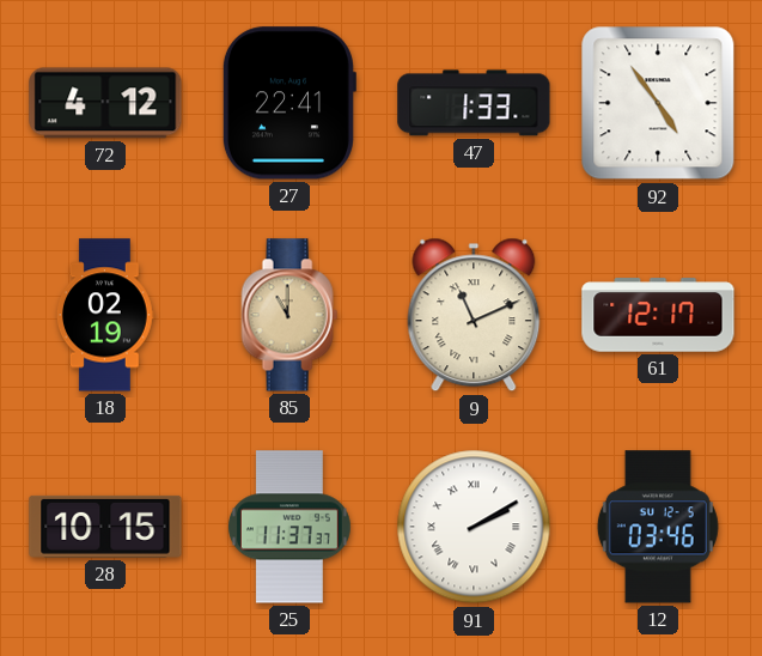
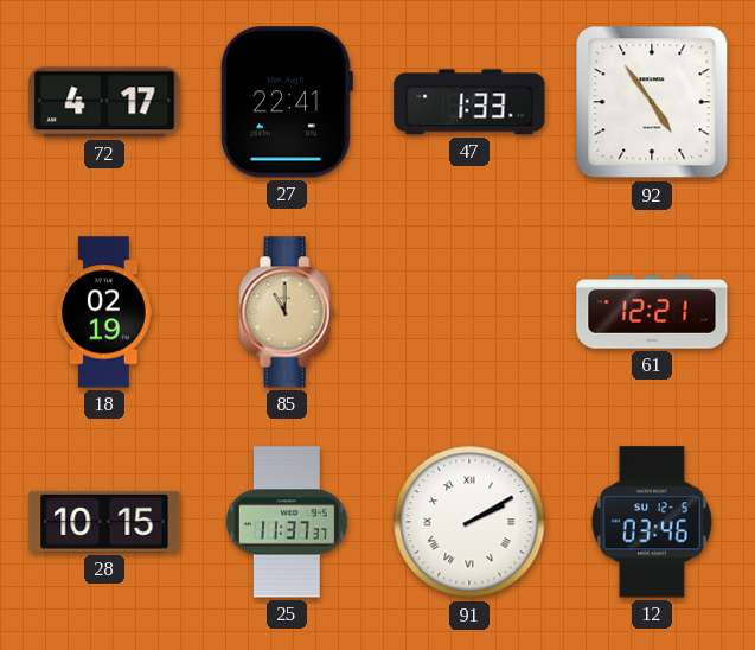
72: 4:12 -> 4:17 (104, 102)
9: 11:11 -> none (474, 315)
61: 12:17 -> 12:21 (652, 312)
